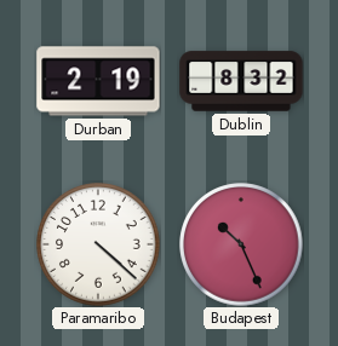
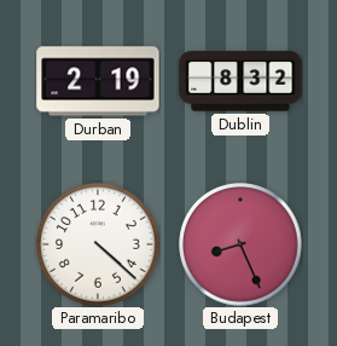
Budapest: 10:26 -> 8:26 (240, 244)
